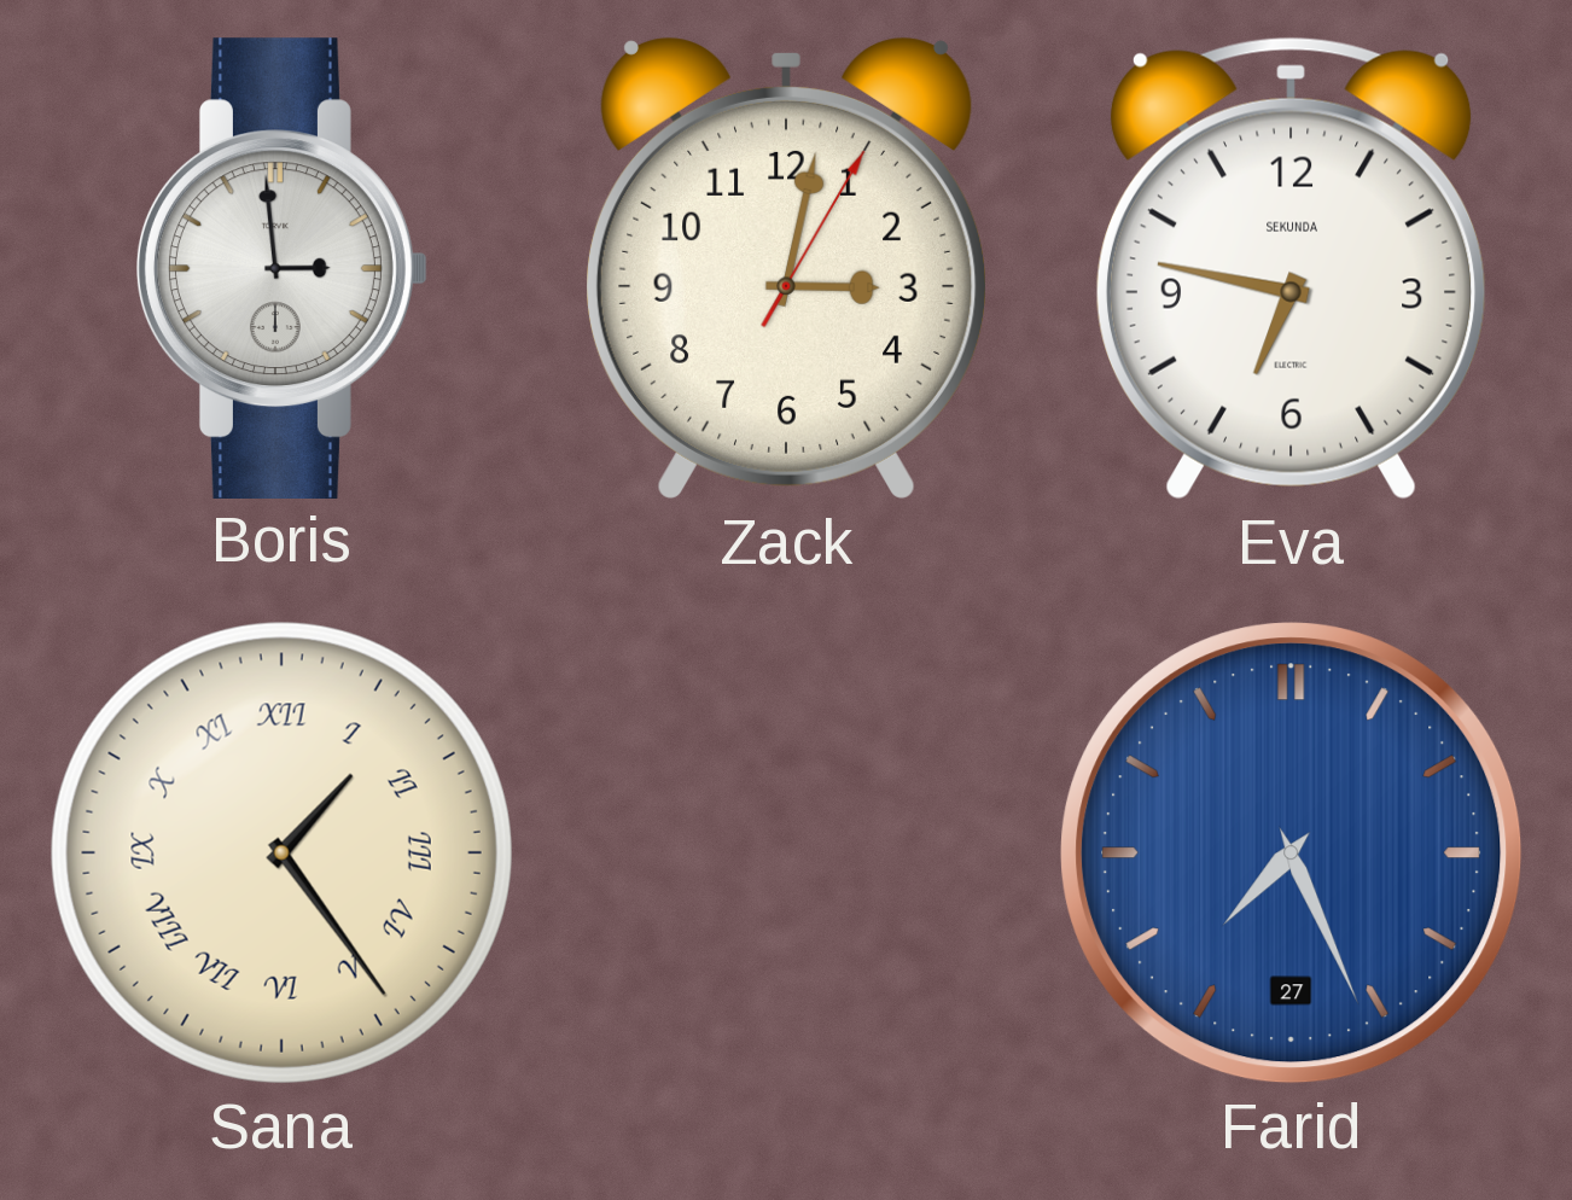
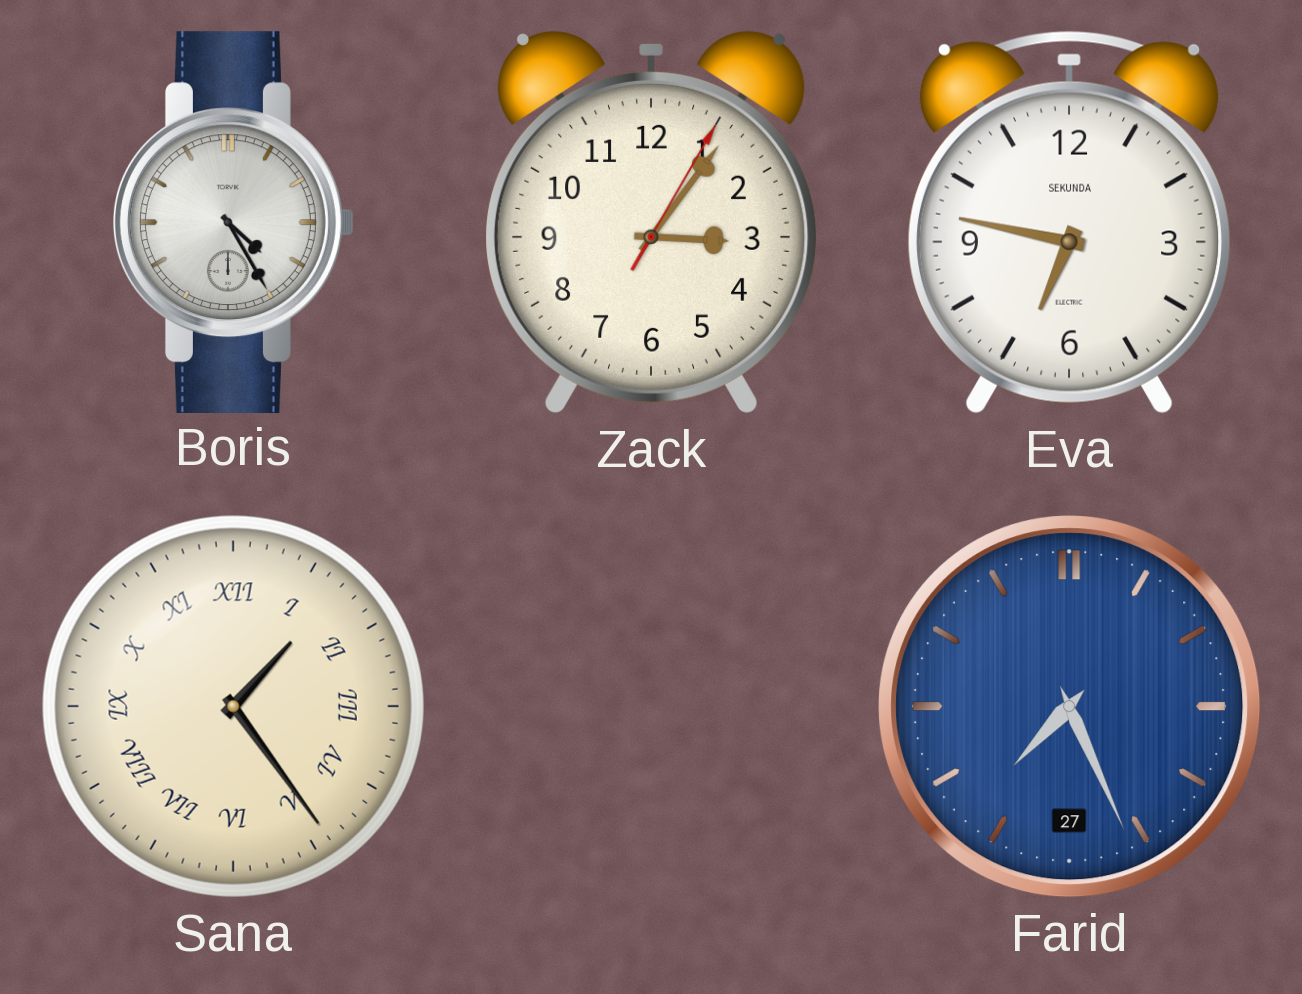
Boris: 2:59 -> 4:25 (234, 222)
Zack: 3:02 -> 3:06 (651, 222)
